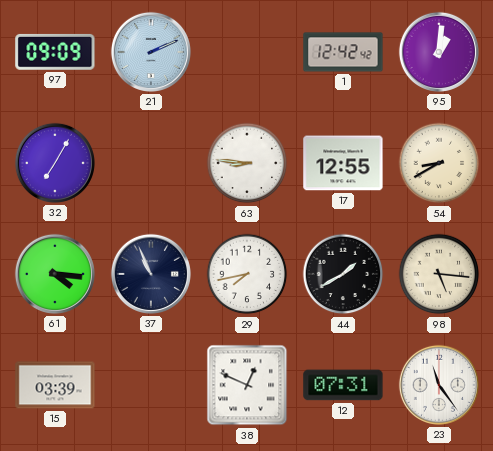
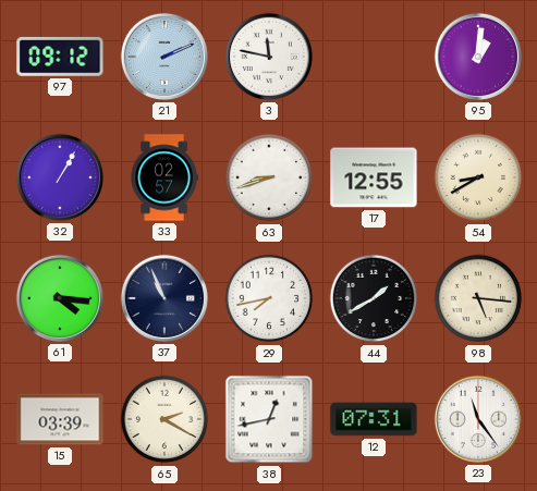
97: 09:09 -> 09:12 (60, 57)
3: none -> 11:47 (269, 57)
1: 12:42 -> none (343, 52)
32: 7:05 -> 1:05 (60, 177)
33: none -> 02:57 (164, 177)
63: 8:46 -> 8:42 (269, 177)
65: none -> 2:20 (164, 419)
38: 12:49 -> 12:43 (269, 419)
